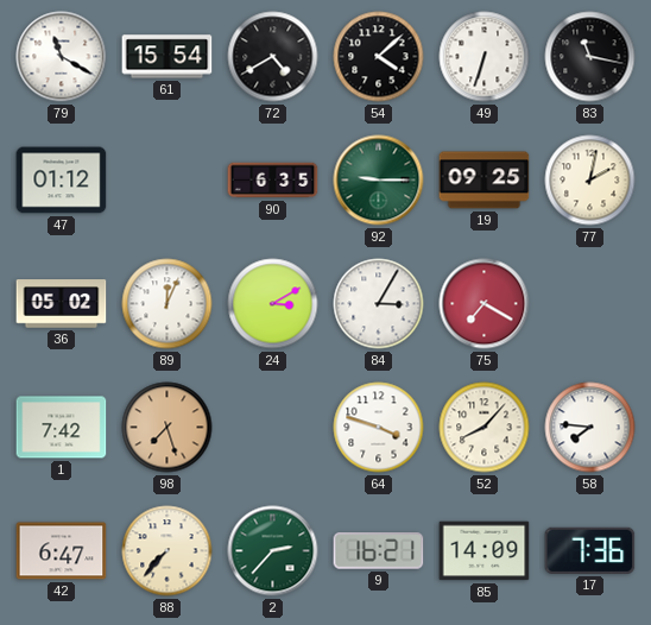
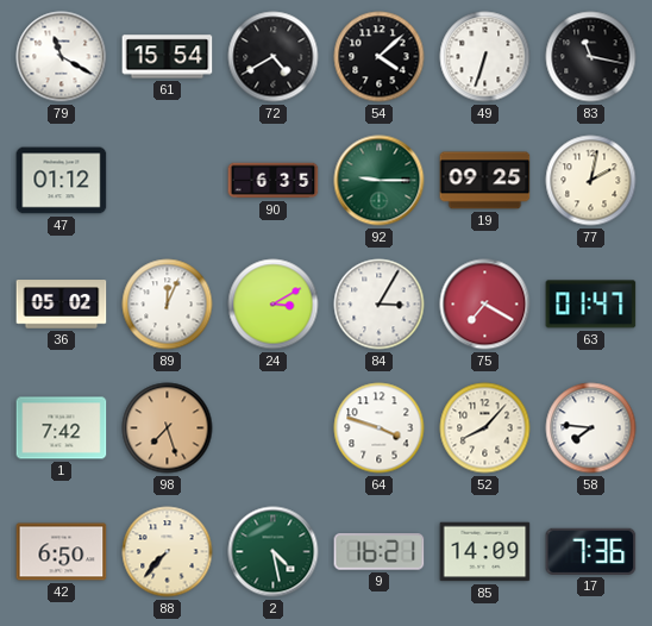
63: none -> 01:47 (591, 305)
42: 6:47 -> 6:50 (62, 552)
2: 2:37 -> 4:28 (274, 552)
